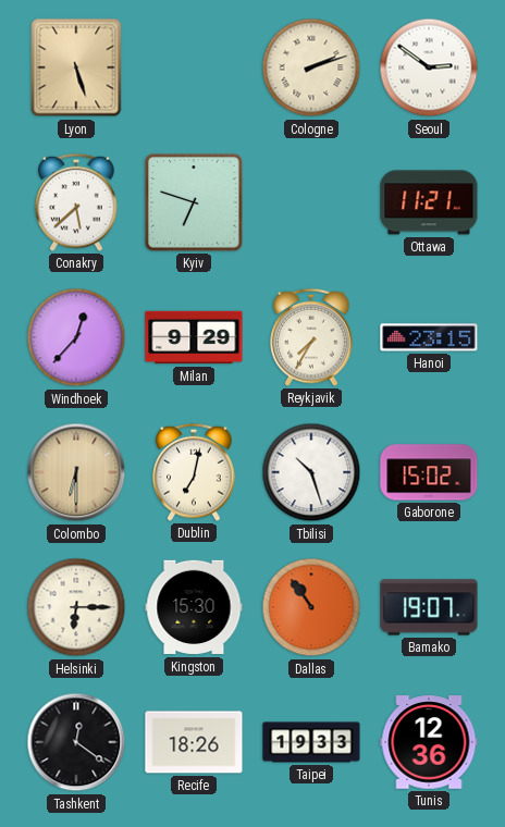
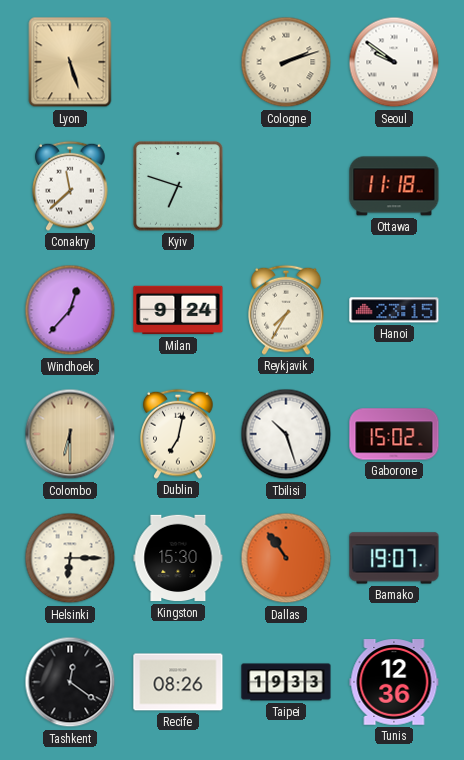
Seoul: 2:51 -> 9:51 (394, 62)
Conakry: 5:38 -> 11:38 (70, 186)
Ottawa: 11:21 -> 11:18 (394, 186)
Milan: 9:29 -> 9:24 (178, 310)
Recife: 18:26 -> 08:26 (178, 682)
